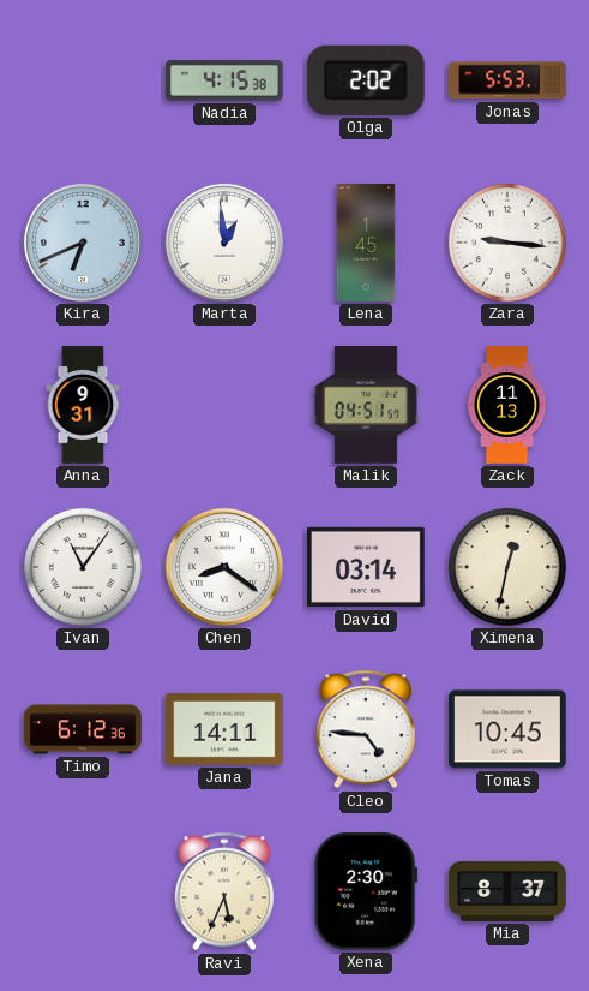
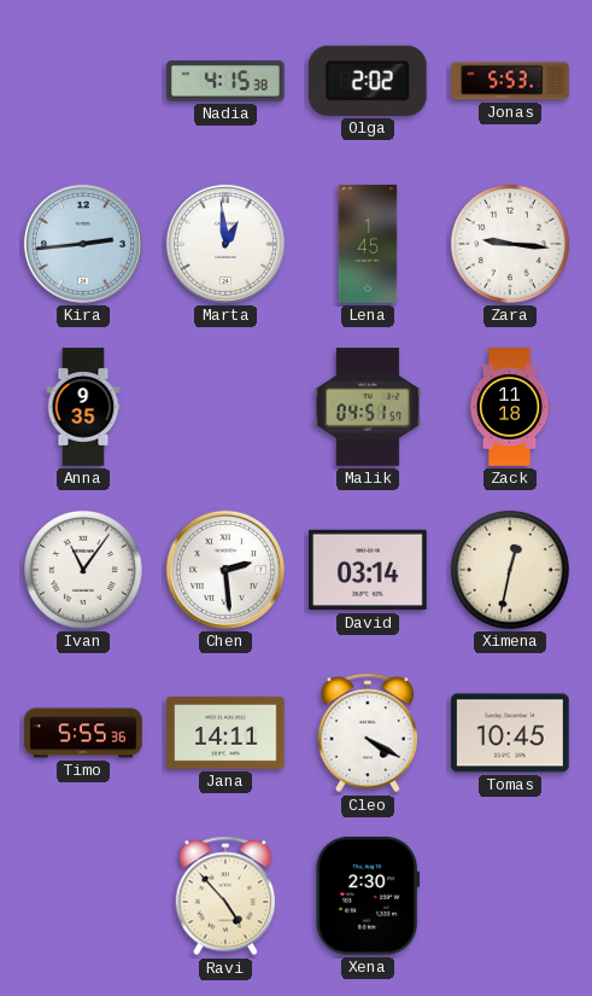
Kira: 6:41 -> 2:44 (83, 244)
Anna: 9:31 -> 9:35 (83, 407)
Zack: 11:13 -> 11:18 (510, 407)
Chen: 8:21 -> 2:29 (225, 570)
Timo: 6:12 -> 5:55 (83, 733)
Cleo: 4:46 -> 4:20 (368, 733)
Ravi: 5:34 -> 4:53 (225, 896)
Mia: 8:37 -> none (507, 891)
